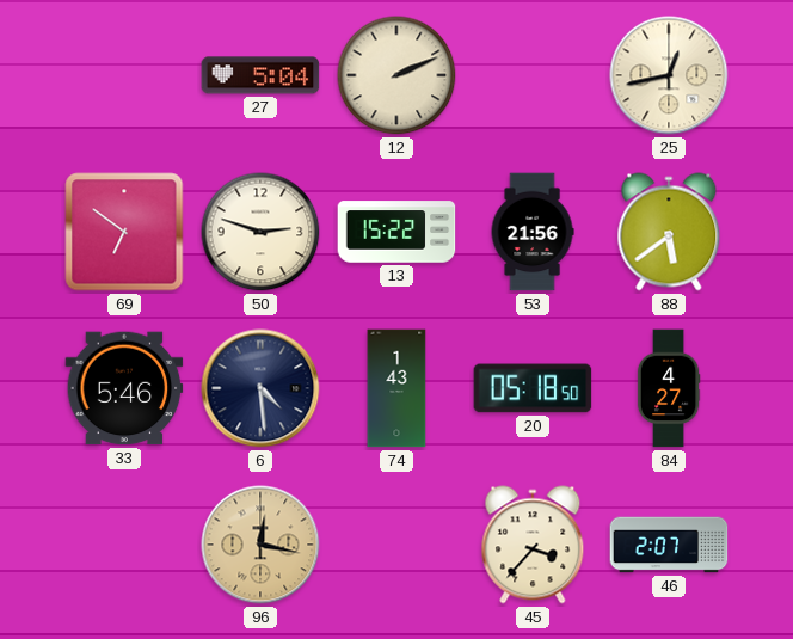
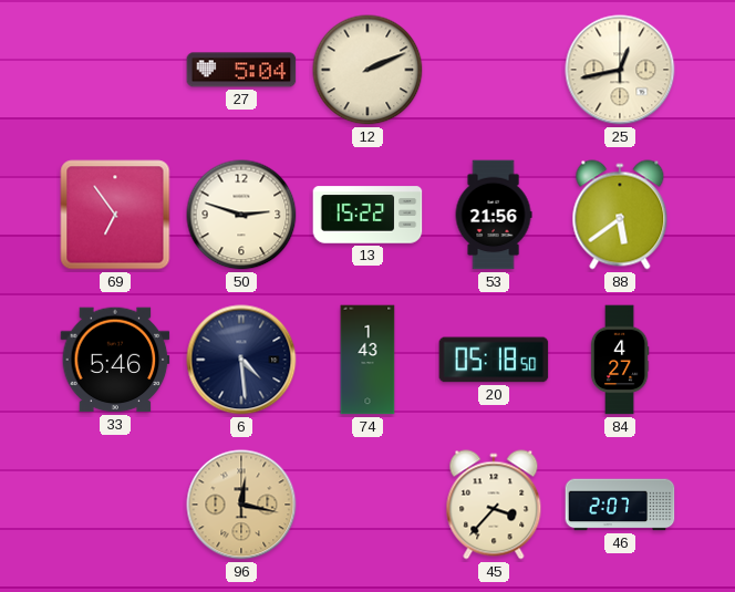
69: 6:51 -> 6:54 (115, 215)
